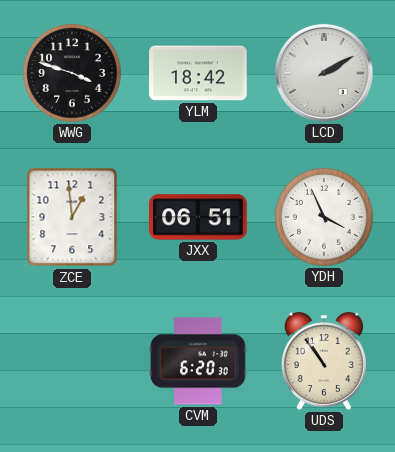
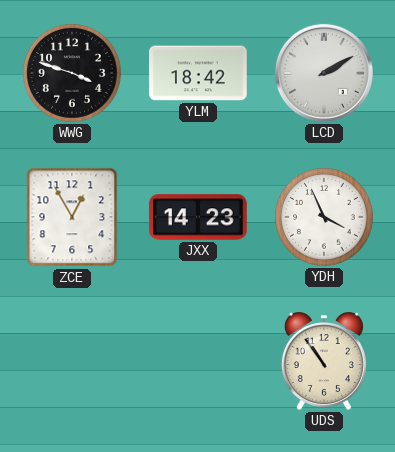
ZCE: 12:59 -> 12:55 (72, 217)
JXX: 06:51 -> 14:23 (198, 217)
CVM: 6:20 -> none (198, 361)
